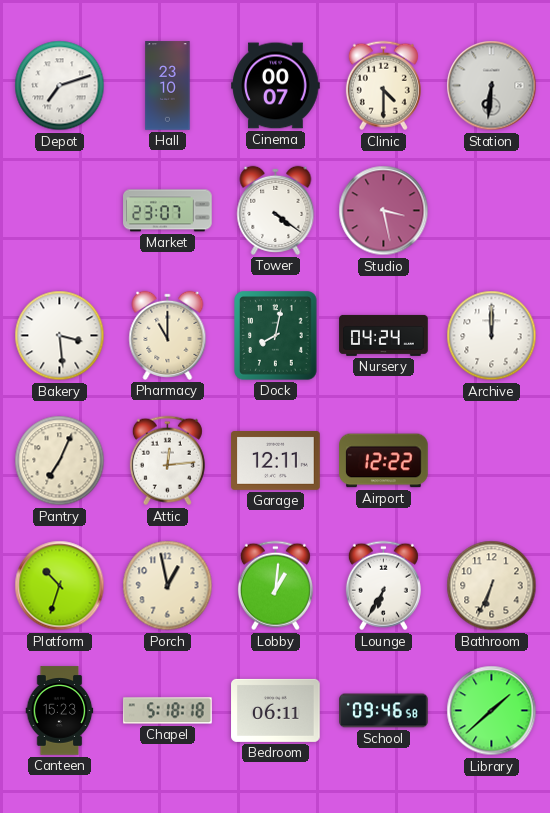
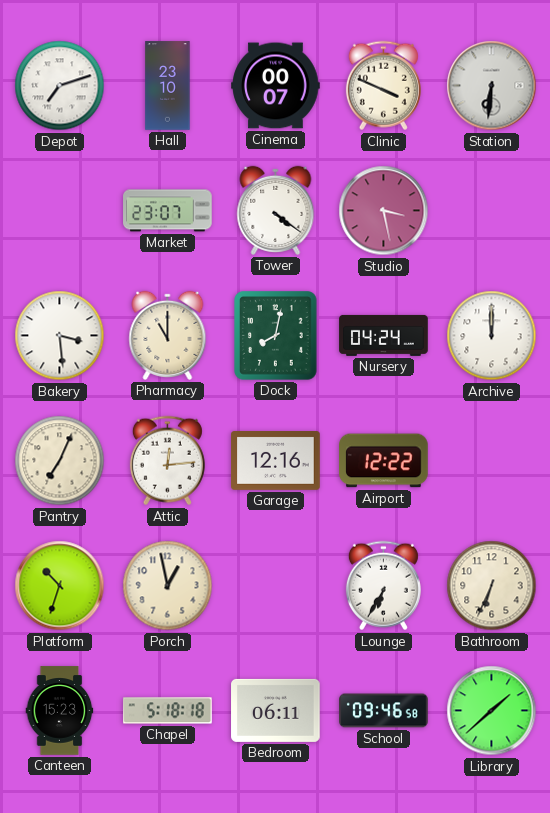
Clinic: 4:30 -> 3:49 (383, 86)
Garage: 12:11 -> 12:16 (276, 461)
Lobby: 1:01 -> none (275, 586)
